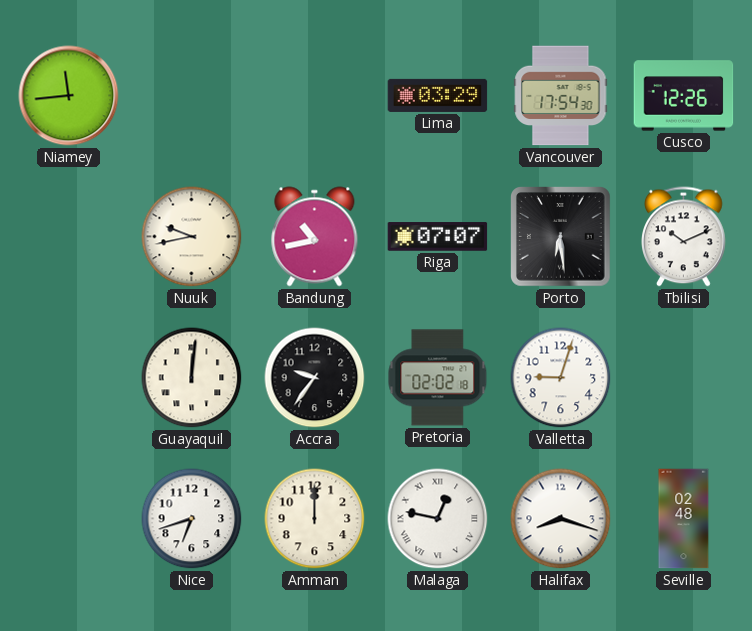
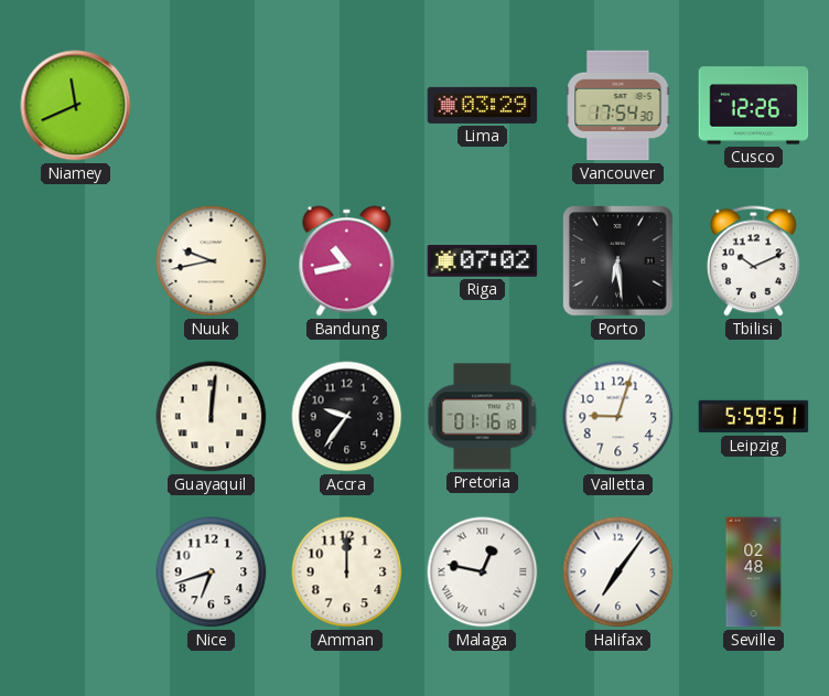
Niamey: 11:44 -> 11:41 (76, 106)
Riga: 07:07 -> 07:02 (483, 261)
Pretoria: 02:02 -> 01:16 (483, 417)
Leipzig: none -> 5:59 (754, 417)
Halifax: 8:18 -> 7:06 (618, 572)
